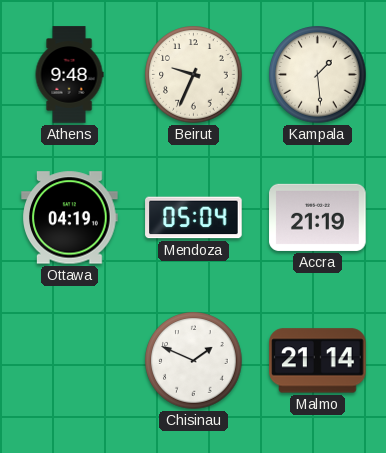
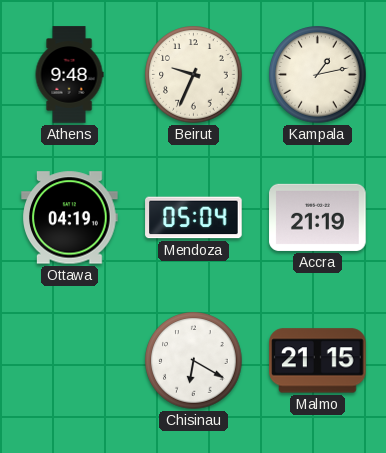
Kampala: 1:29 -> 1:13 (318, 75)
Chisinau: 1:49 -> 6:20 (194, 361)
Malmo: 21:14 -> 21:15 (318, 361)
